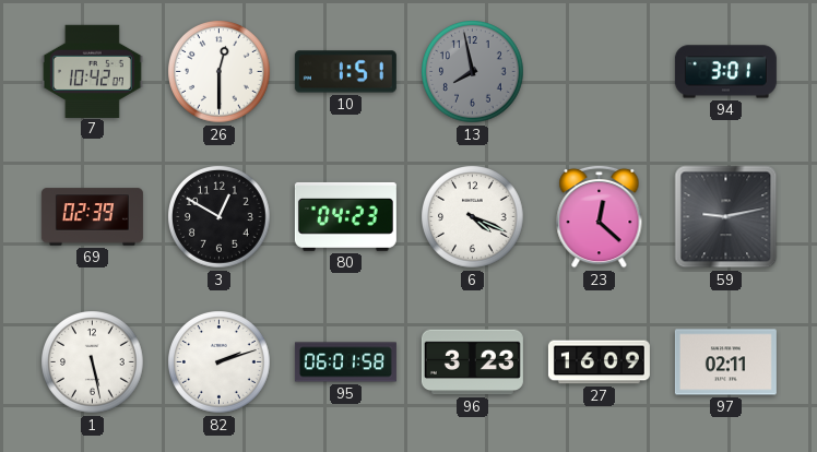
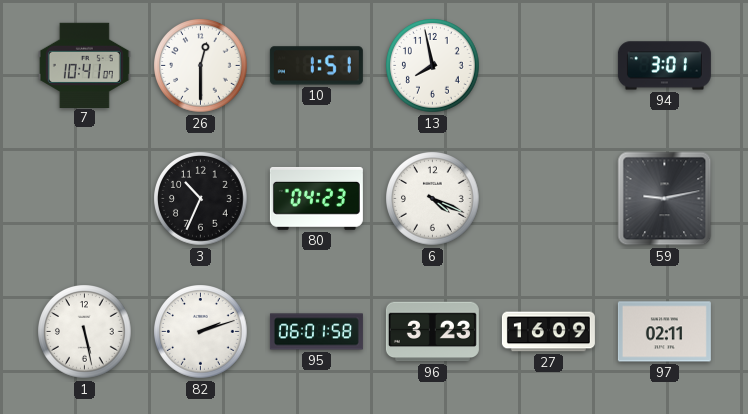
7: 10:42 -> 10:41 (84, 65)
13 dial: grey -> white (433, 66)
69: 02:39 -> none (92, 217)
3: 12:50 -> 10:34 (201, 199)
23: 12:22 -> none (600, 216)
